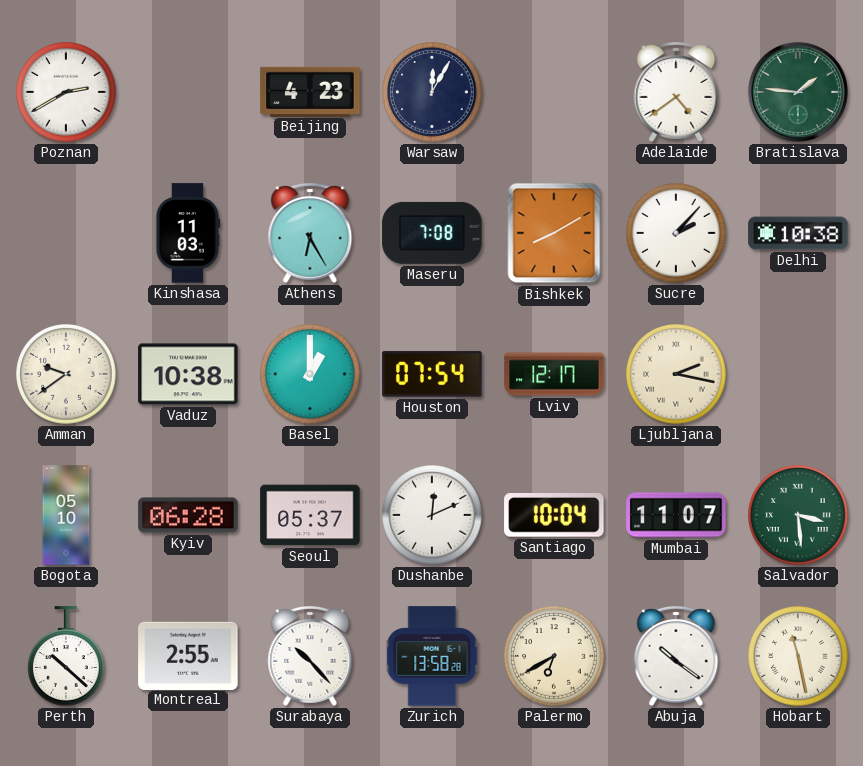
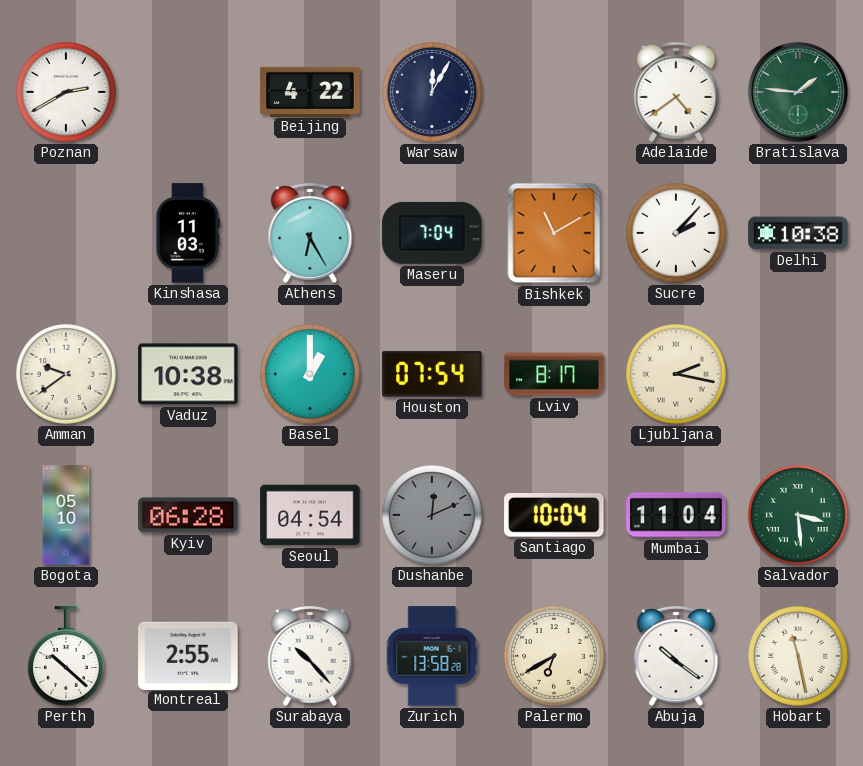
Beijing: 4:23 -> 4:22 (310, 91)
Maseru: 7:08 -> 7:04 (432, 233)
Bishkek: 8:10 -> 11:10 (554, 233)
Lviv: 12:17 -> 8:17 (554, 374)
Seoul: 05:37 -> 04:54 (310, 515)
Dushanbe dial: white -> grey (432, 515)
Mumbai: 11:07 -> 11:04 (676, 515)
